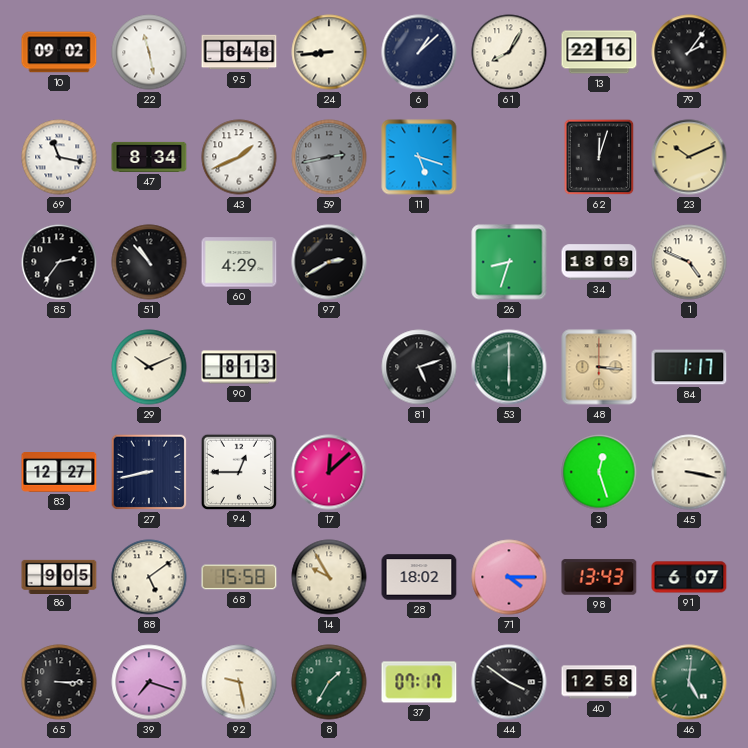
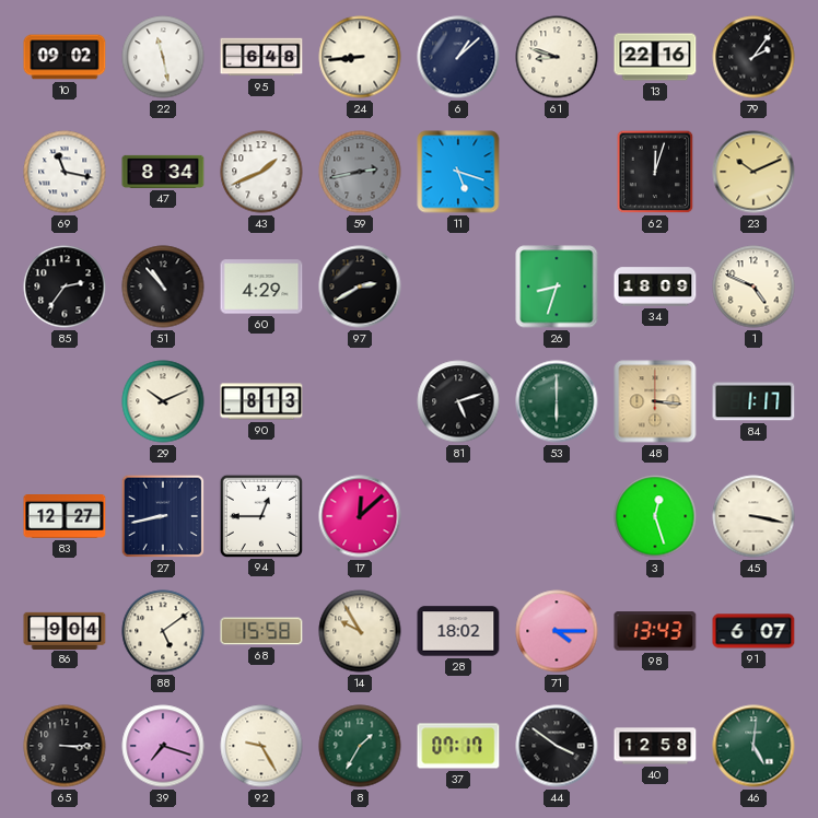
61: 8:05 -> 8:48 (557, 57)
86: 9:05 -> 9:04 (65, 630)
92: 9:28 -> 9:25 (261, 746)
